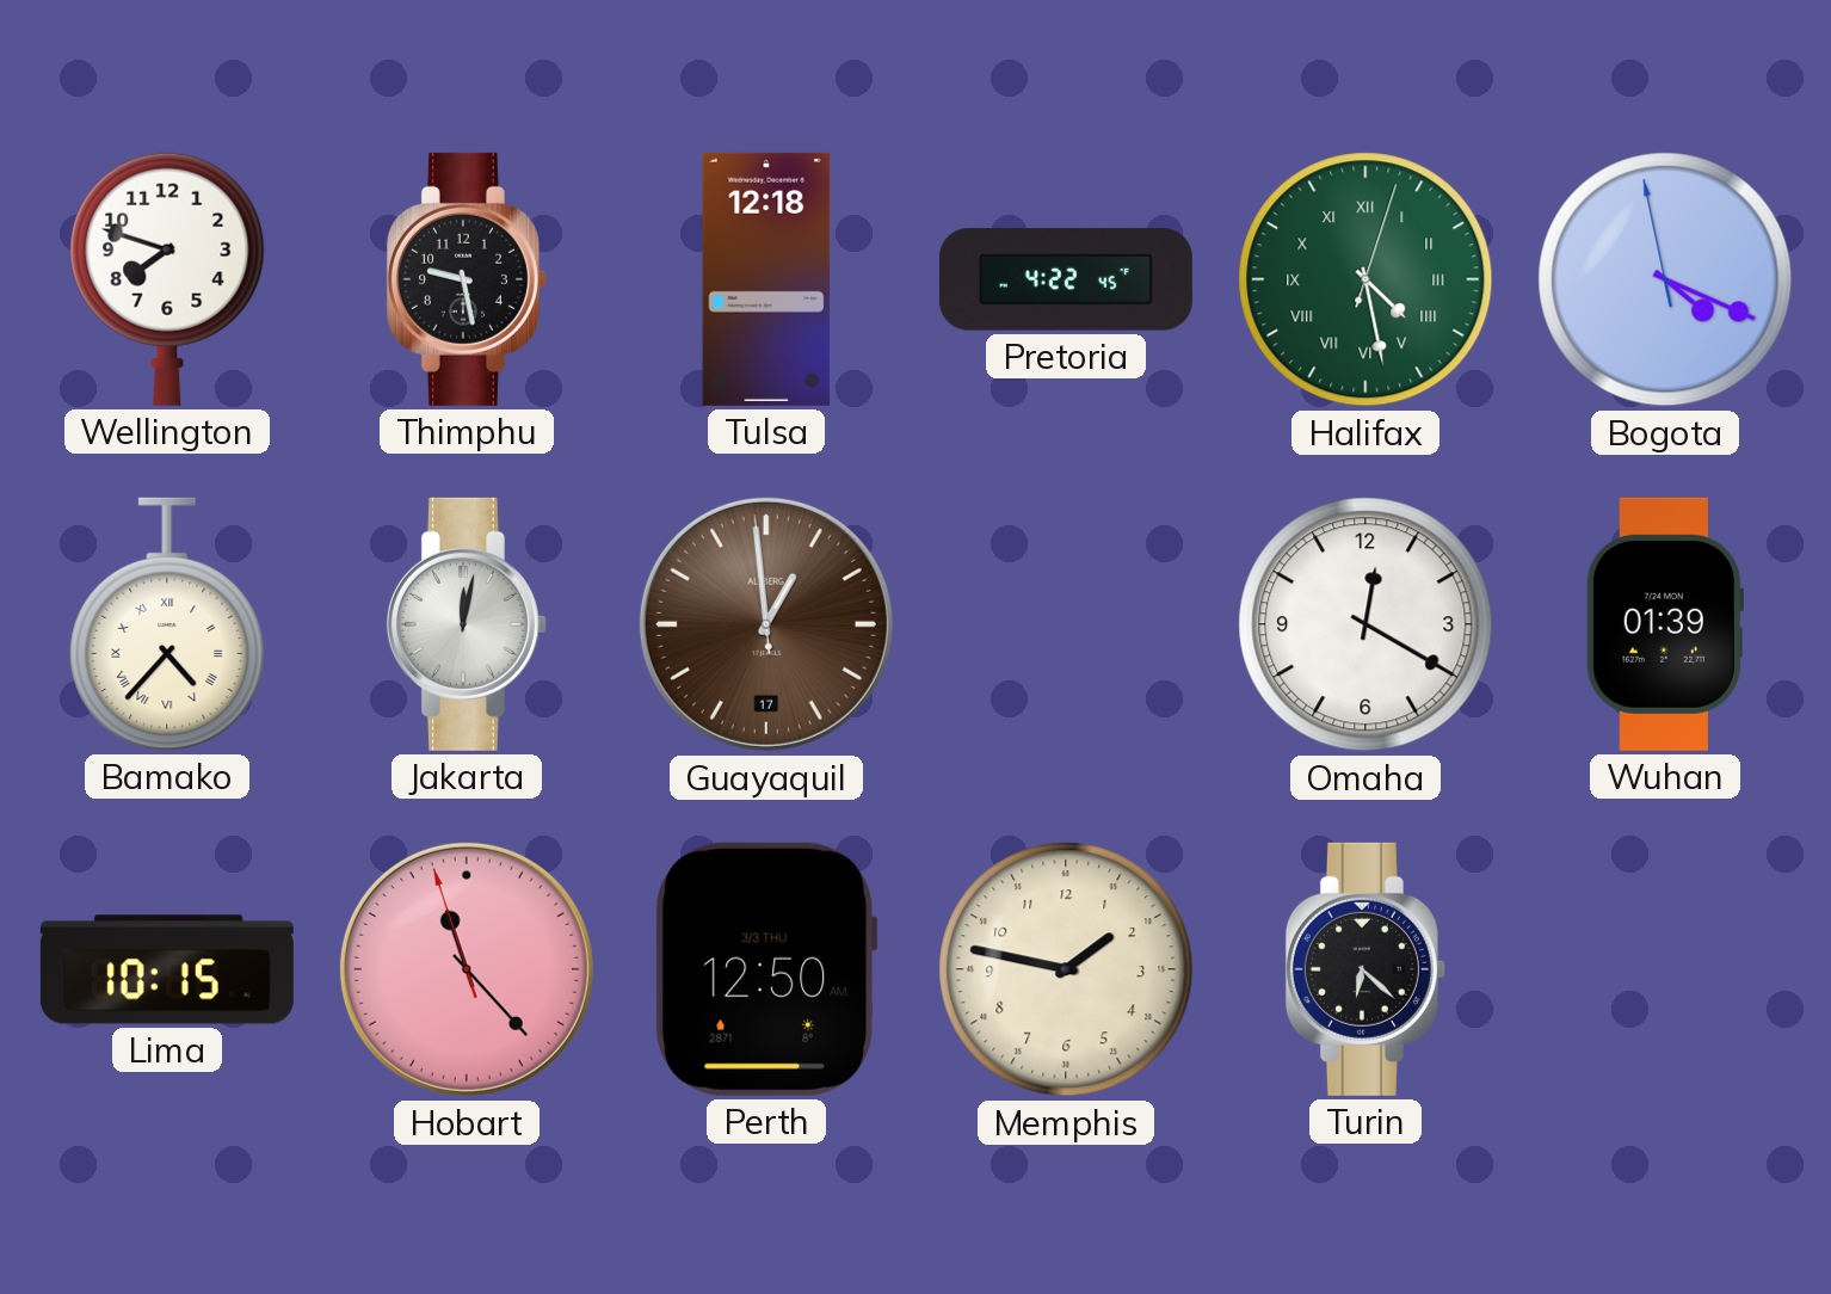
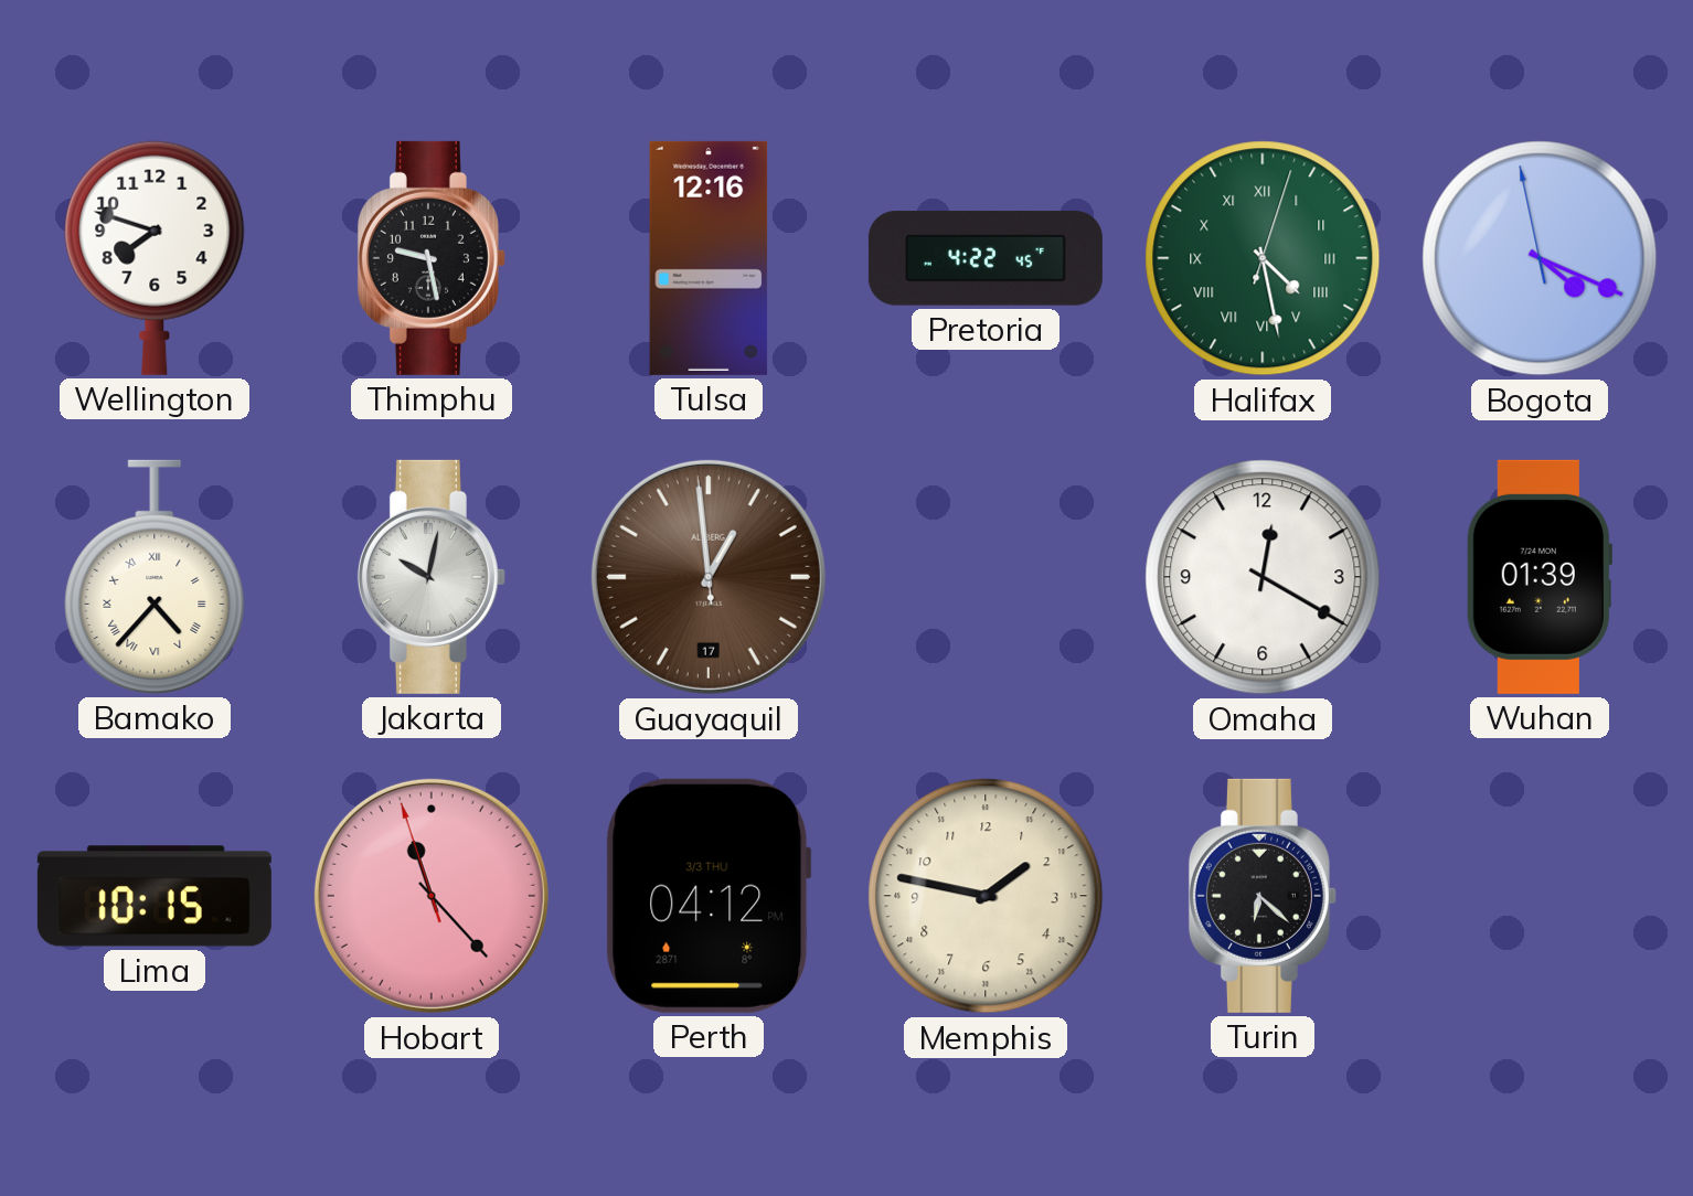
Tulsa: 12:18 -> 12:16 (709, 258)
Jakarta: 12:02 -> 10:02 (432, 577)
Perth: 12:50 -> 04:12 (709, 896)
